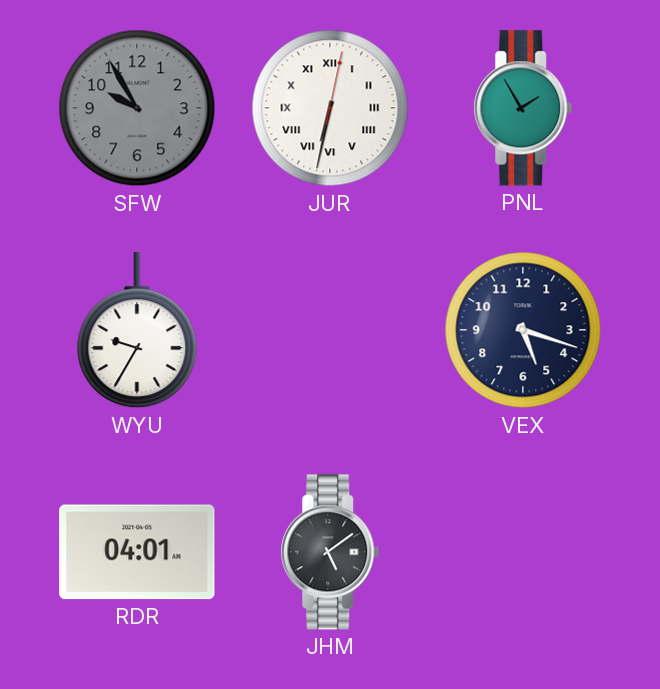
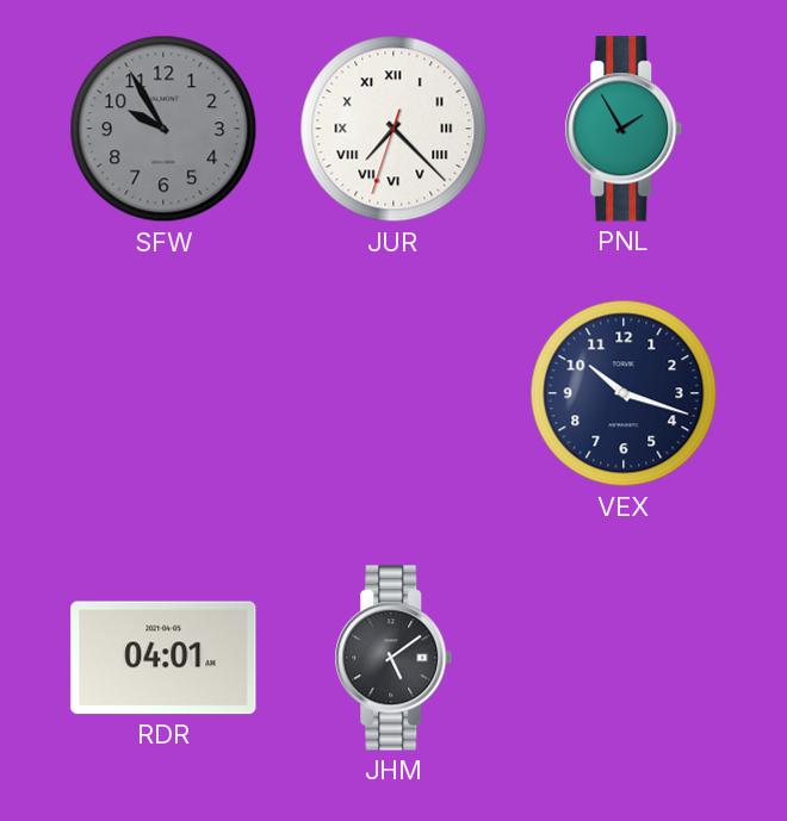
JUR: 6:32 -> 7:22 (393, 129)
WYU: 9:35 -> none (137, 331)
VEX: 5:18 -> 10:18 (624, 393)
